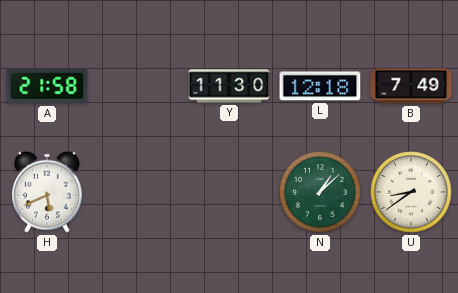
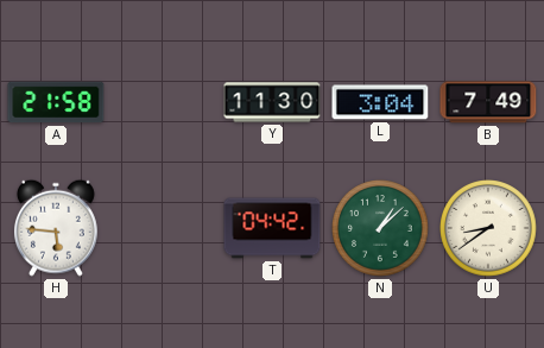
L: 12:18 -> 3:04 (380, 102)
H: 5:41 -> 5:46 (56, 228)
T: none -> 04:42 (272, 228)
